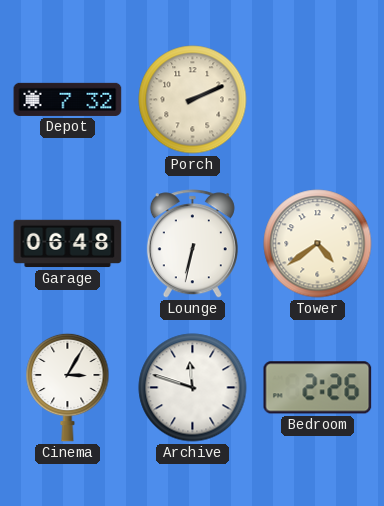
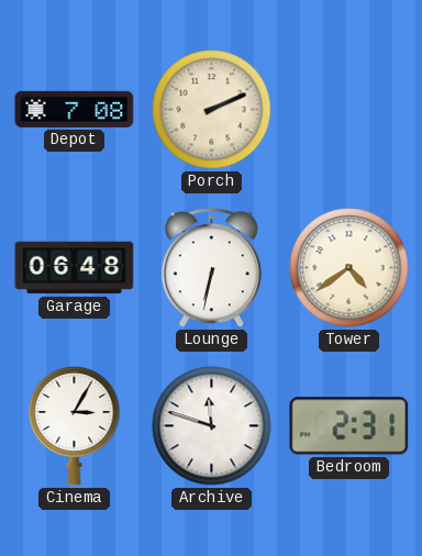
Depot: 7:32 -> 7:08 (75, 109)
Bedroom: 2:26 -> 2:31 (349, 426)
